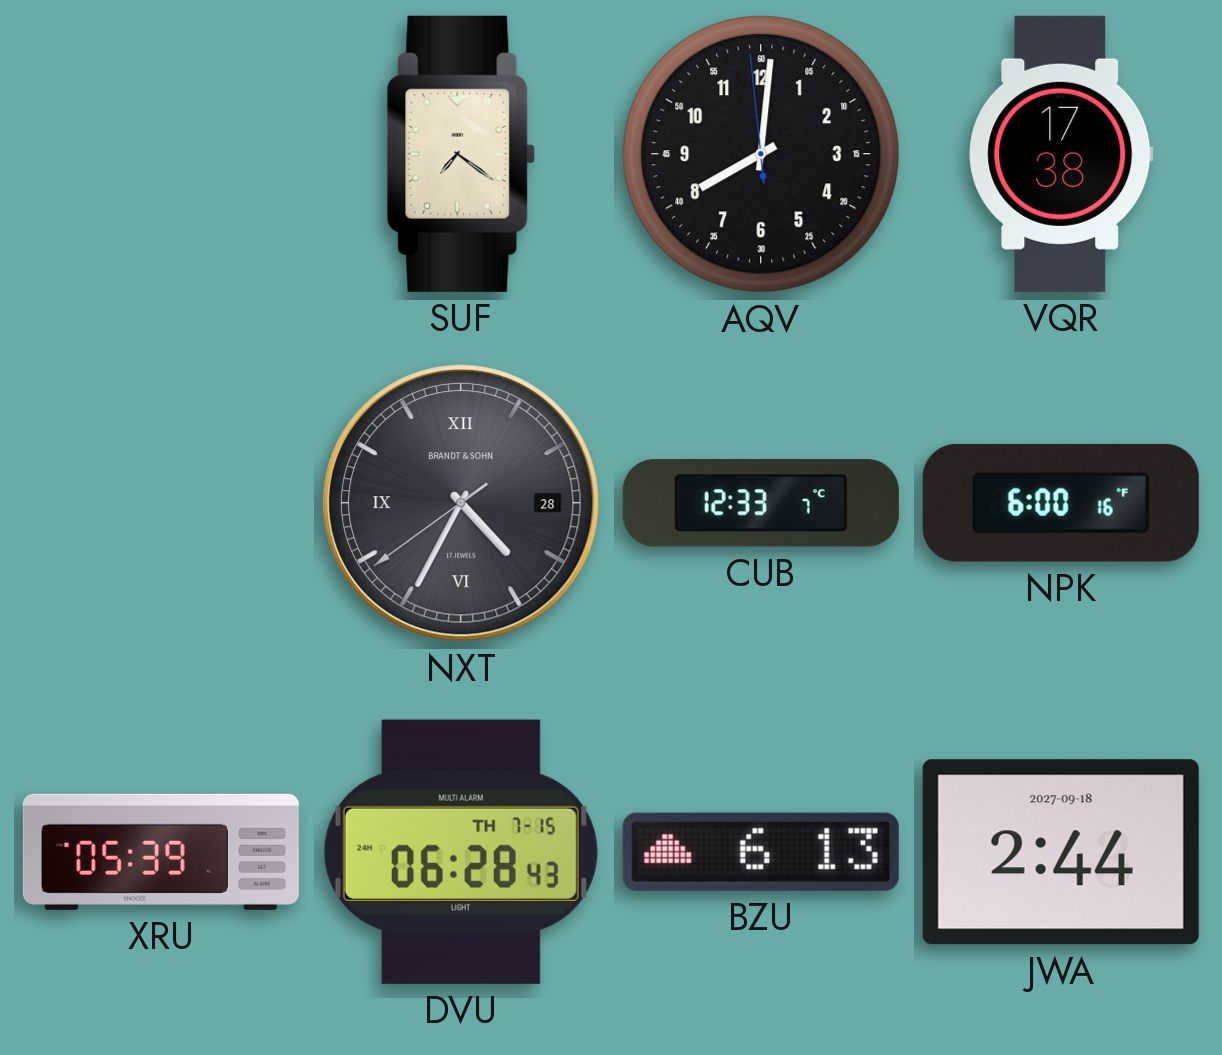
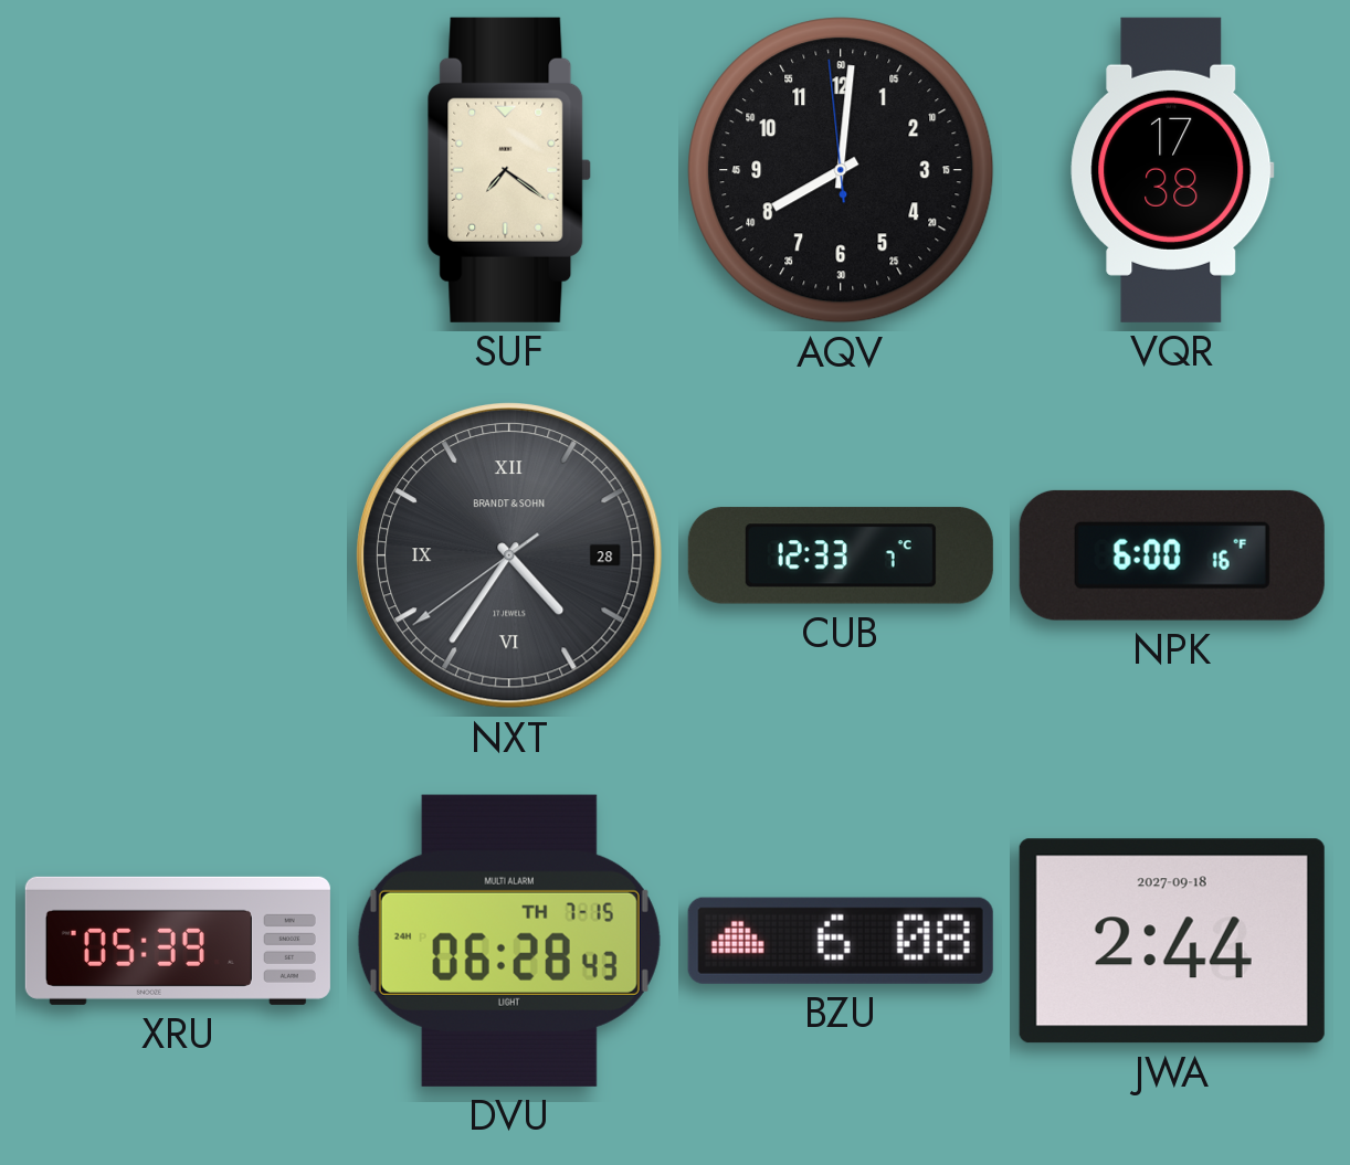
NXT: 4:34 -> 4:35 (510, 557)
BZU: 6:13 -> 6:08 (841, 941)
